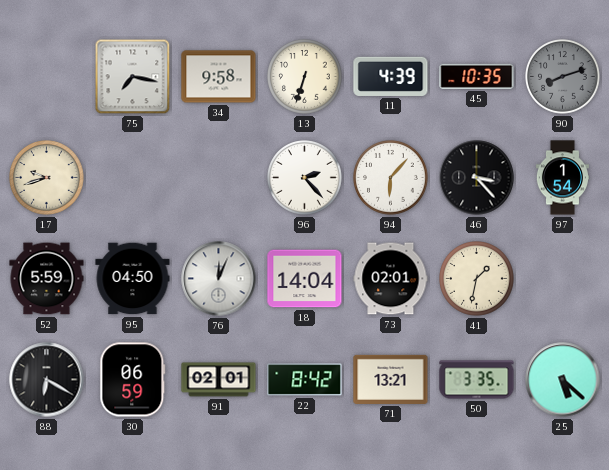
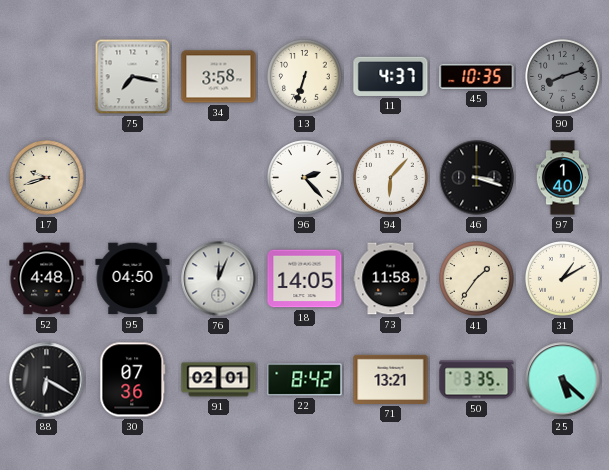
34: 9:58 -> 3:58 (219, 77)
11: 4:39 -> 4:37 (391, 76)
46: 3:23 -> 3:18 (477, 178)
97: 1:54 -> 1:40 (562, 178)
52: 5:59 -> 4:48 (47, 279)
18: 14:04 -> 14:05 (305, 279)
73: 02:01 -> 11:58 (391, 279)
41: 1:32 -> 1:36 (477, 279)
31: none -> 1:10 (563, 279)
30: 06:59 -> 07:36 (133, 380)
